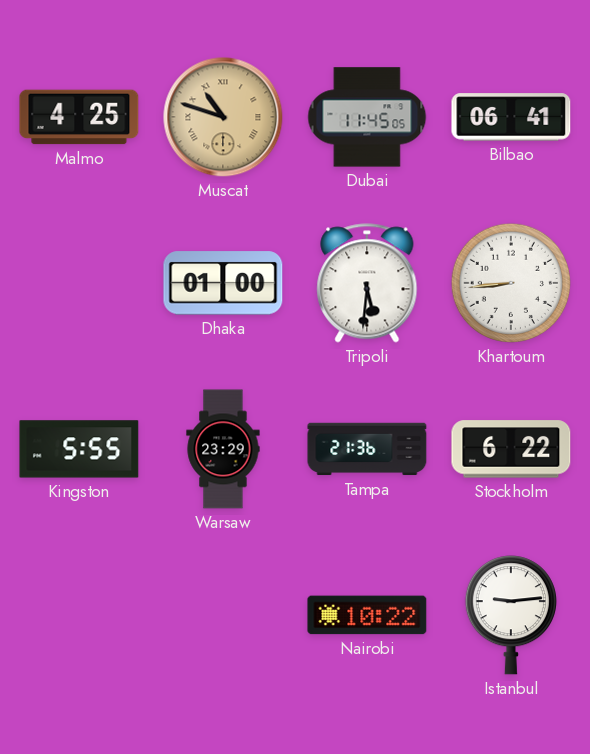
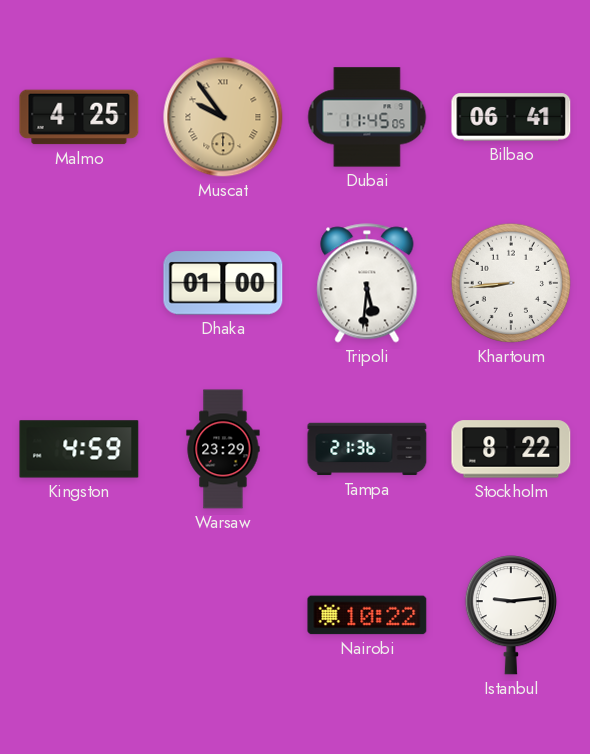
Muscat: 10:48 -> 9:54 (223, 117)
Kingston: 5:55 -> 4:59 (79, 449)
Stockholm: 6:22 -> 8:22 (511, 449)
